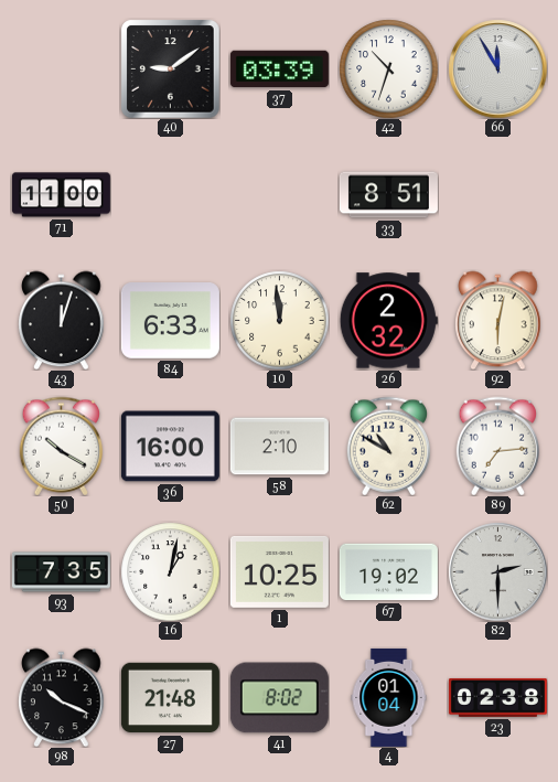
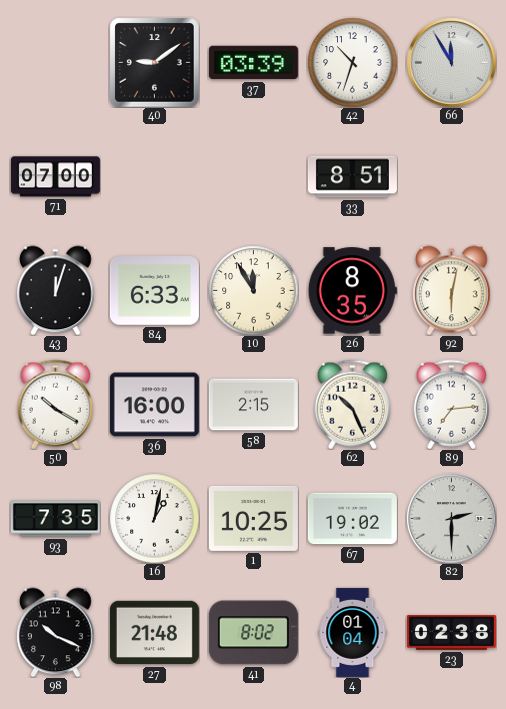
71: 11:00 -> 07:00 (55, 177)
10: 11:59 -> 11:55 (253, 290)
26: 2:32 -> 8:35 (352, 291)
58: 2:10 -> 2:15 (253, 405)
62: 10:50 -> 10:26 (352, 404)
